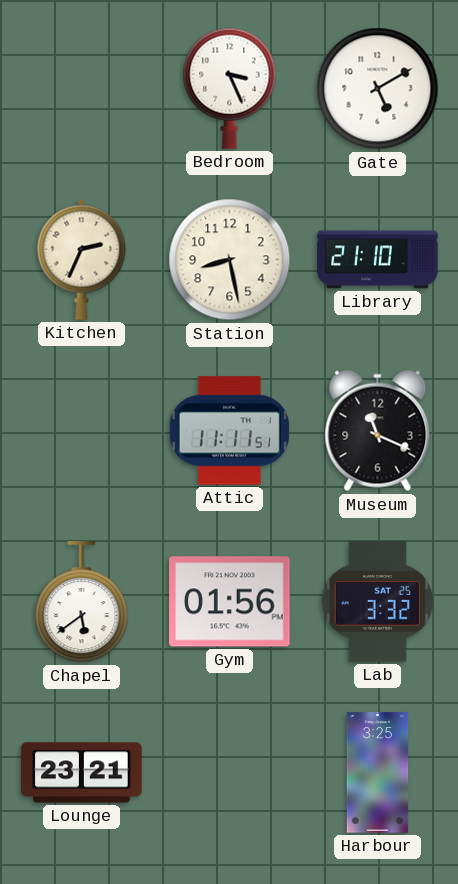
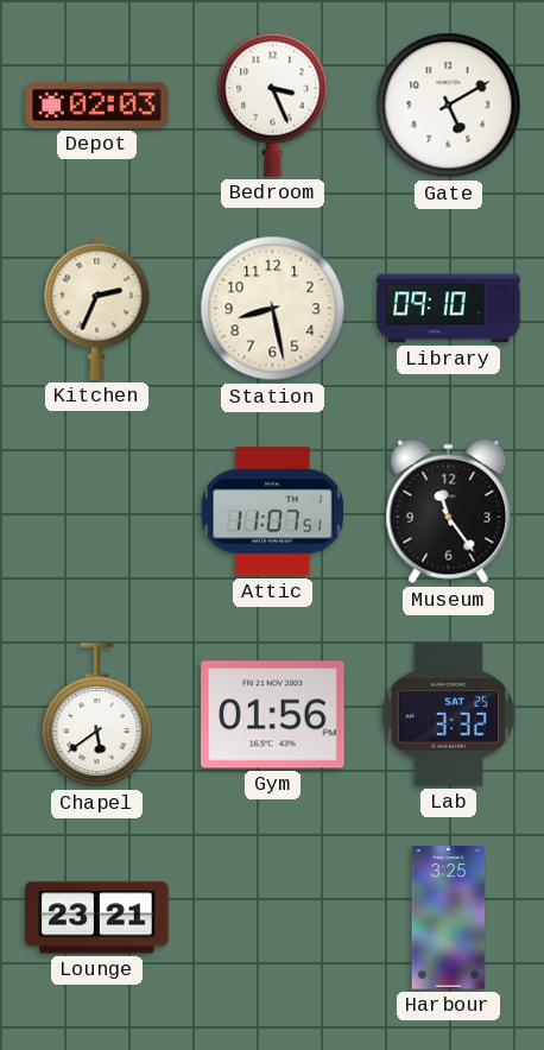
Depot: none -> 02:03 (97, 105)
Library: 21:10 -> 09:10 (449, 309)
Attic: 11:11 -> 11:07 (272, 512)
Museum: 11:19 -> 11:24 (449, 512)
